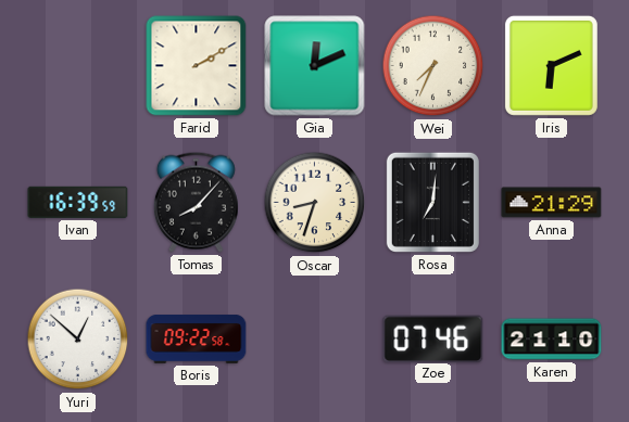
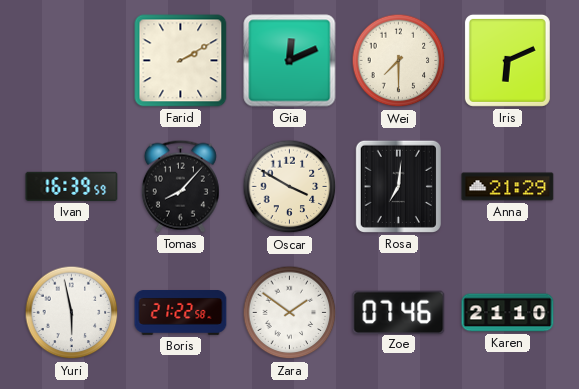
Wei: 7:34 -> 7:30 (399, 61)
Oscar: 8:33 -> 3:50 (290, 187)
Yuri: 12:52 -> 5:58 (72, 313)
Boris: 09:22 -> 21:22 (181, 313)
Zara: none -> 1:51 (290, 313)
